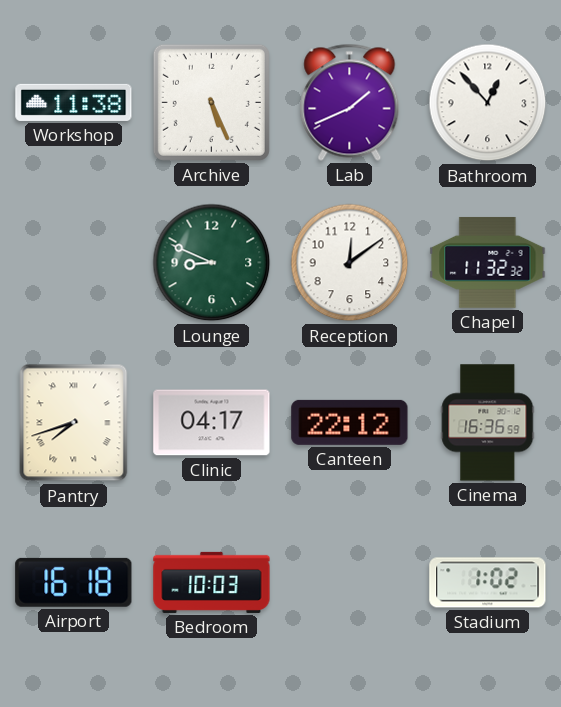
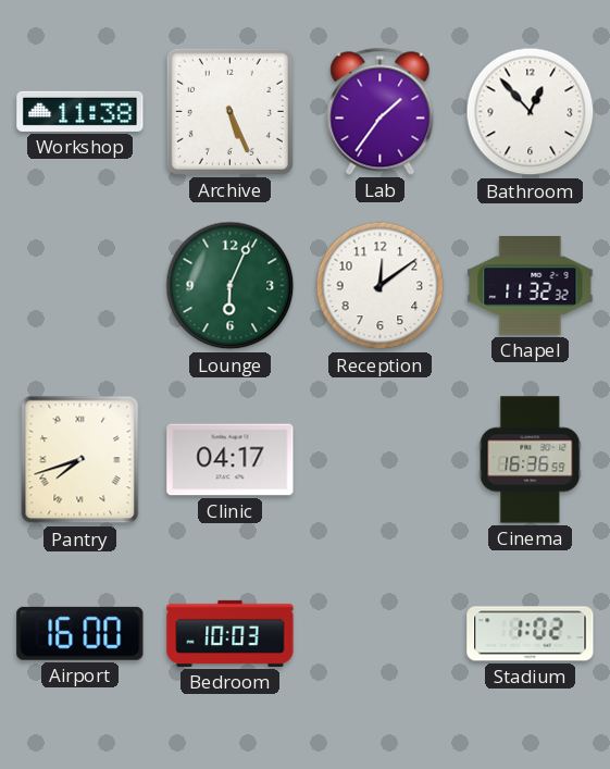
Lab: 1:41 -> 1:36 (381, 111)
Lounge: 8:49 -> 6:04 (231, 286)
Canteen: 22:12 -> none (350, 422)
Airport: 16:18 -> 16:00 (80, 633)
